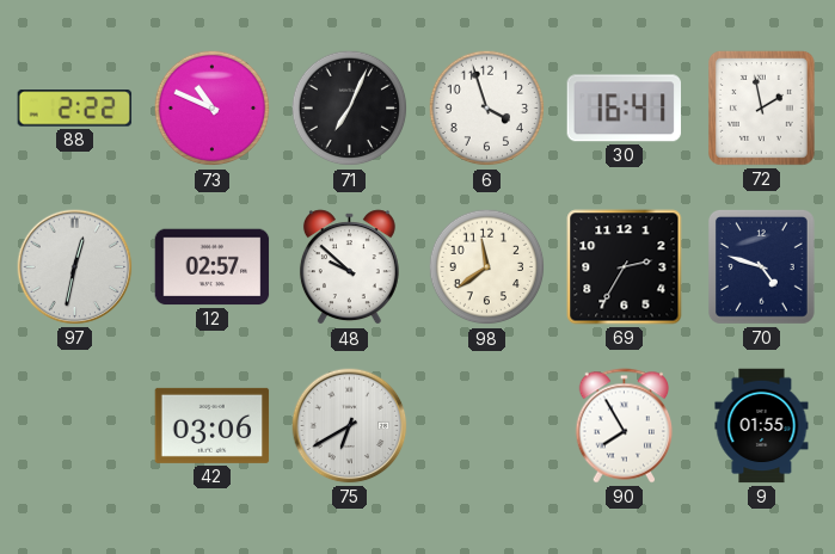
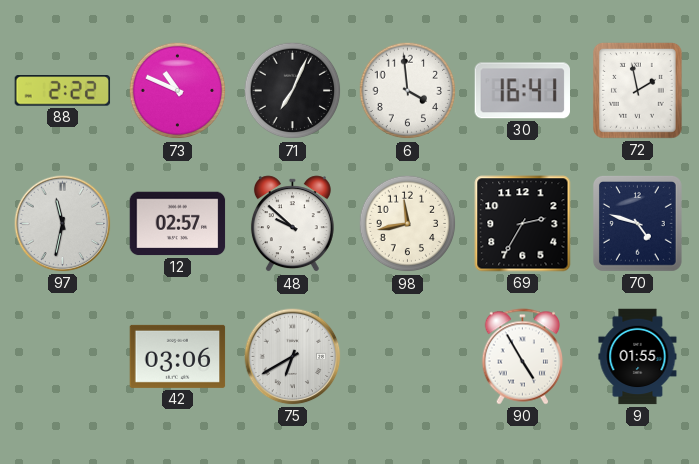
6: 3:57 -> 3:59 (408, 91)
97: 12:32 -> 11:32 (63, 224)
98: 11:39 -> 11:43 (408, 224)
90: 7:55 -> 4:55 (523, 357)
